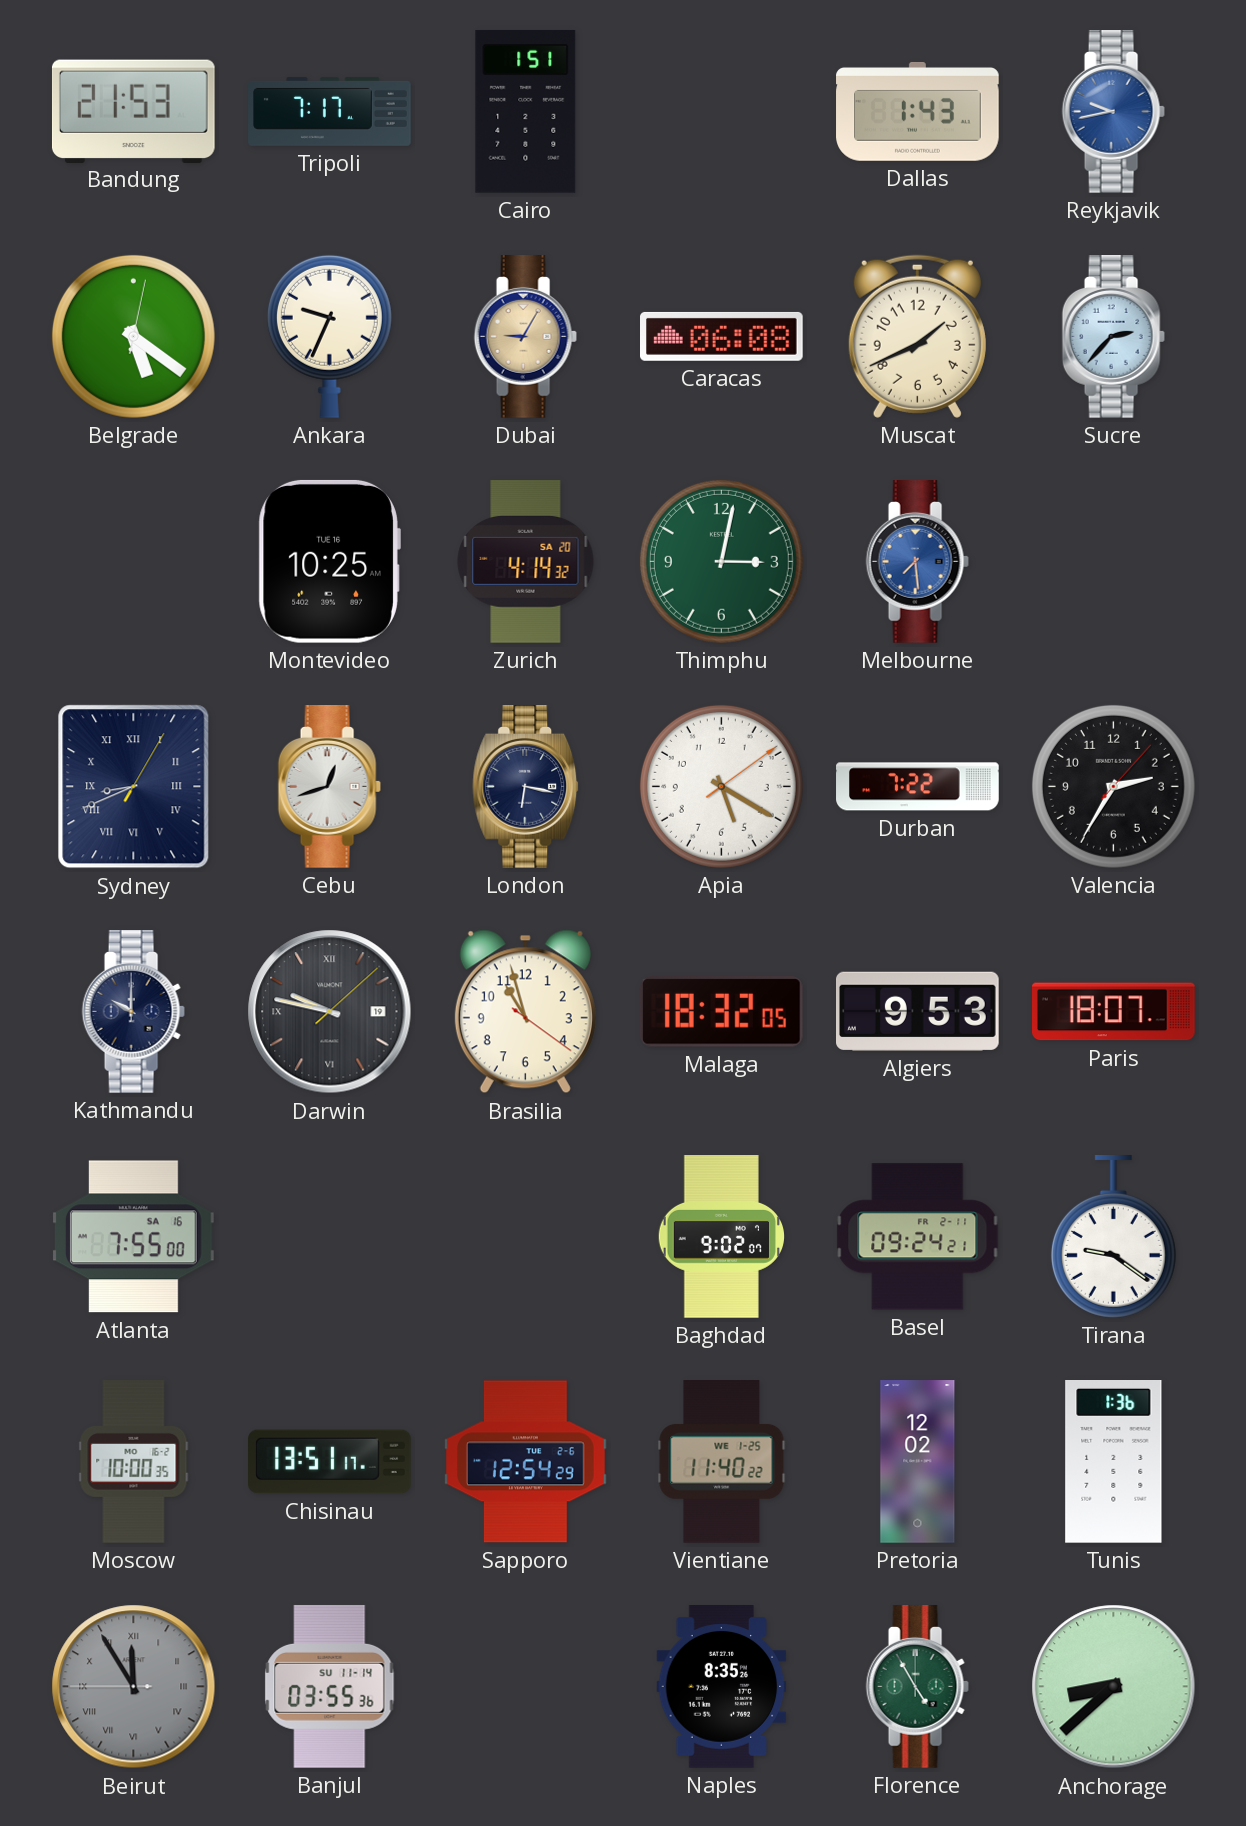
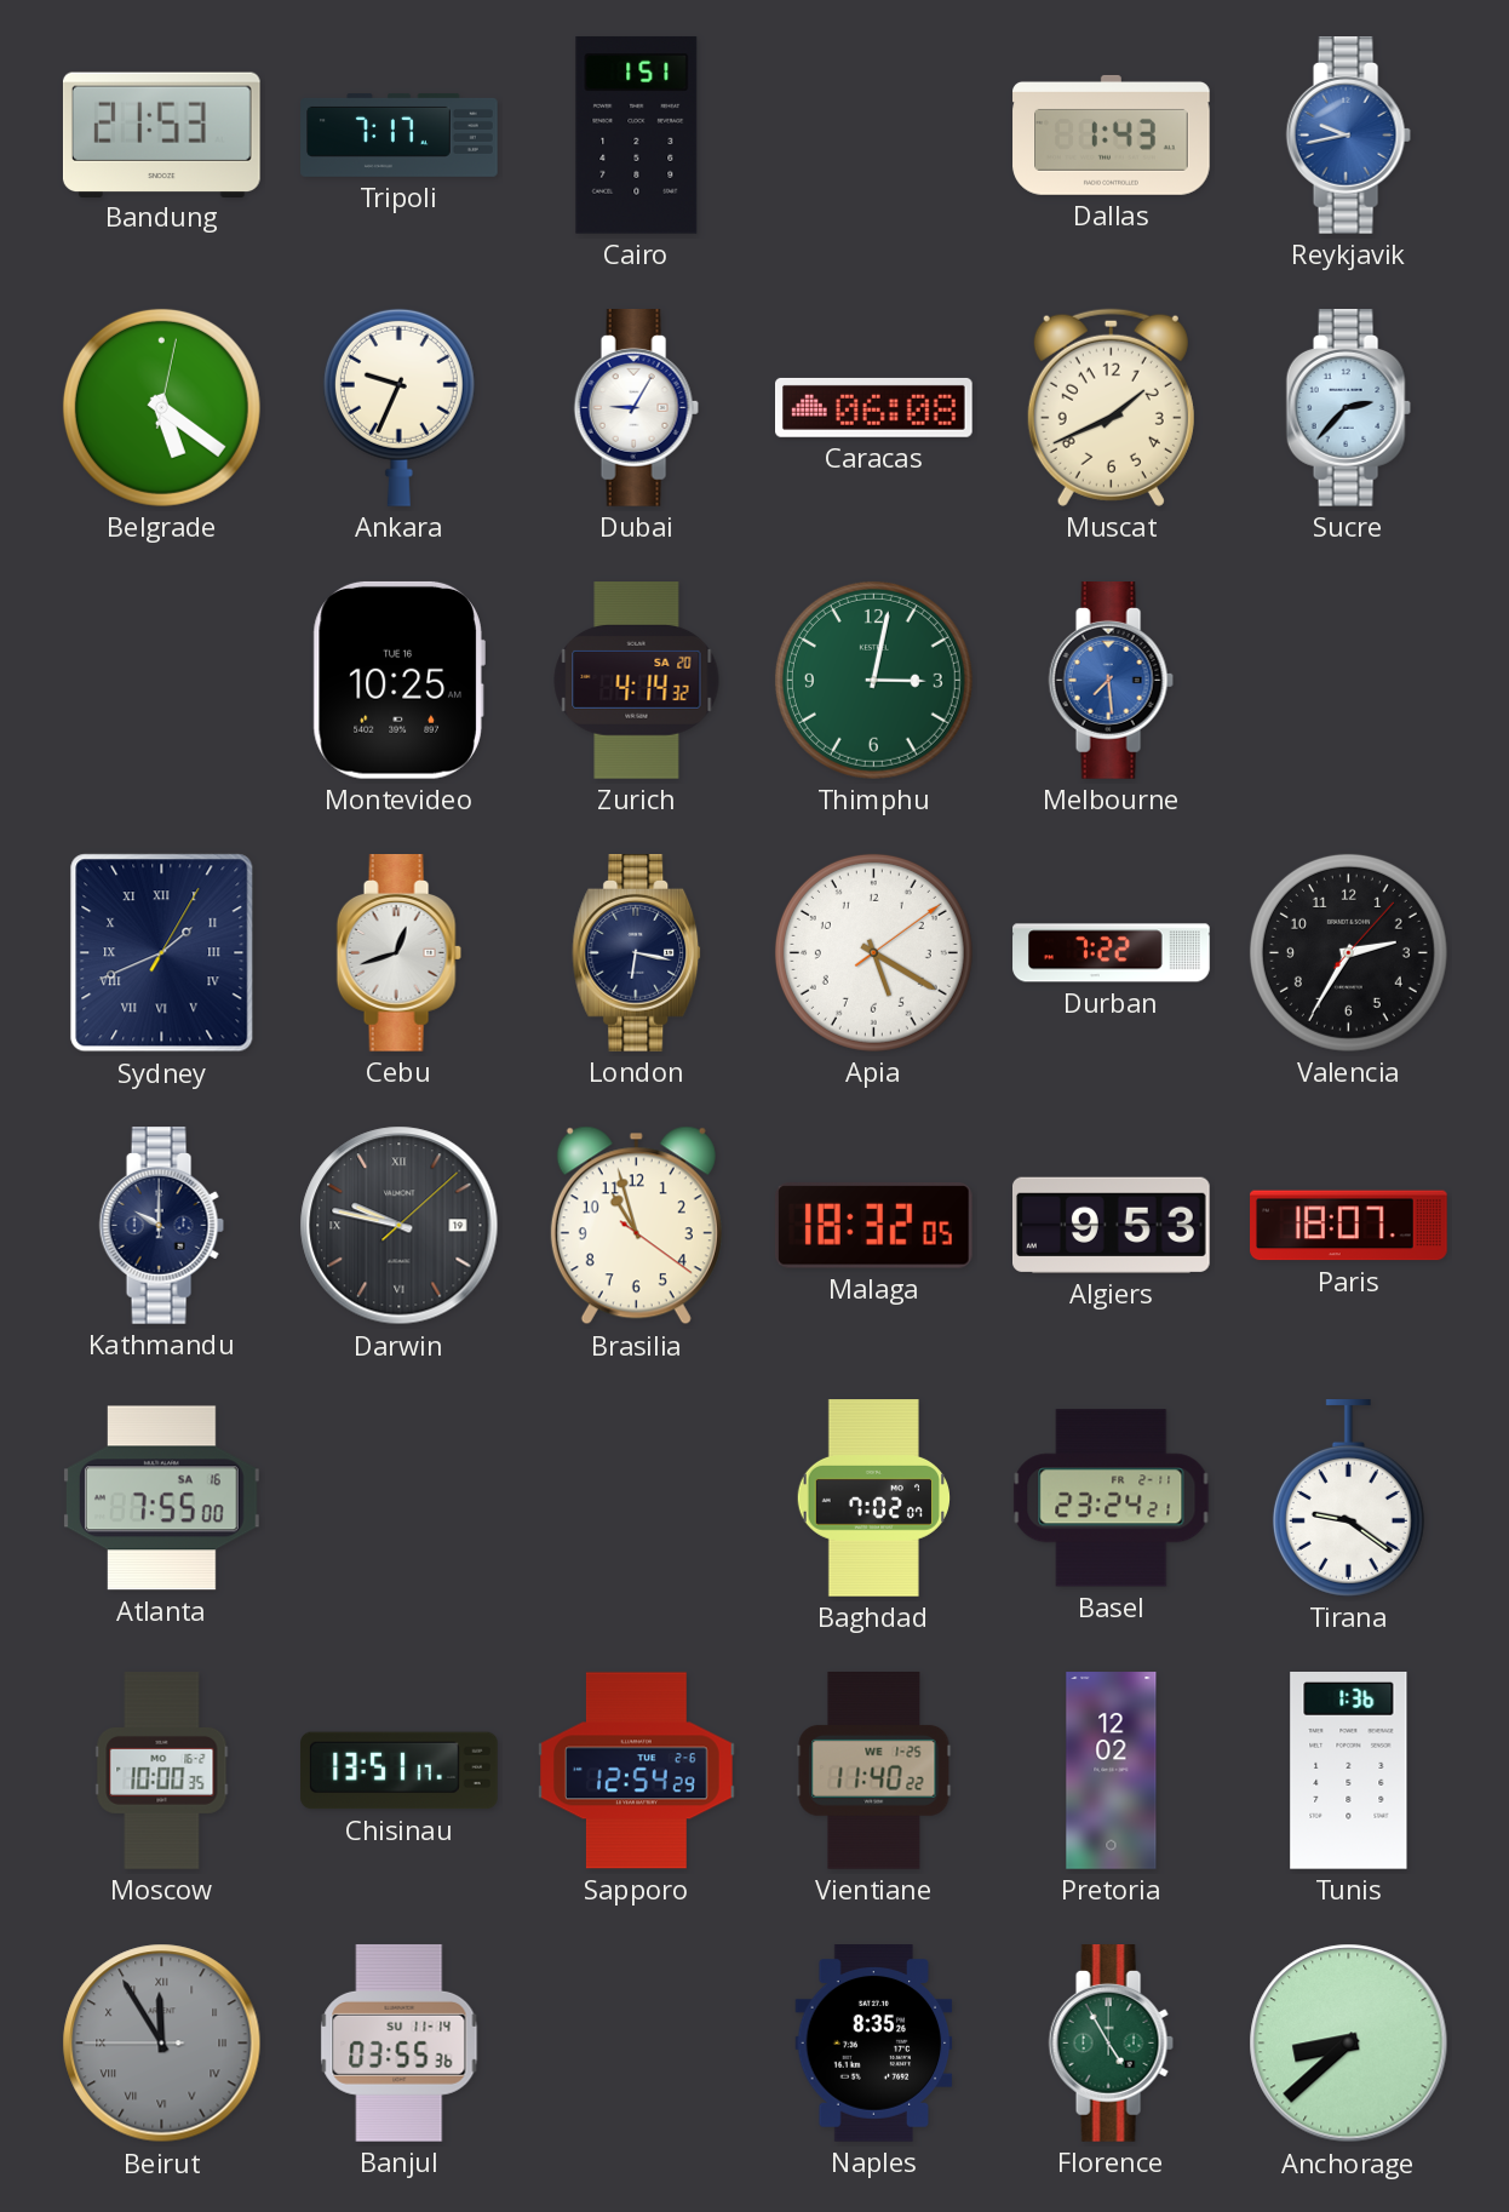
Dubai dial: champagne -> white (636, 408)
Sydney: 8:41 -> 1:41 (162, 953)
Baghdad: 9:02 -> 7:02 (873, 1498)
Basel: 09:24 -> 23:24 (1112, 1498)
